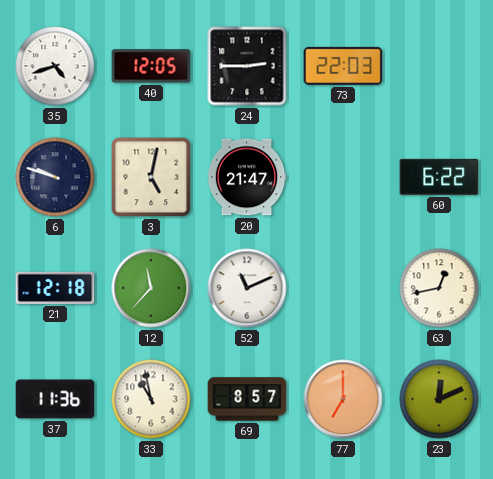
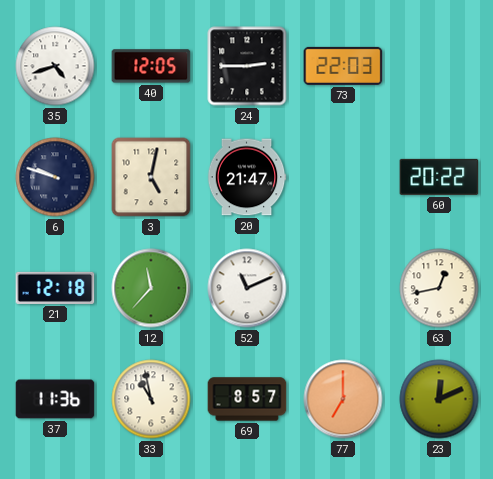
60: 6:22 -> 20:22 (439, 177)
